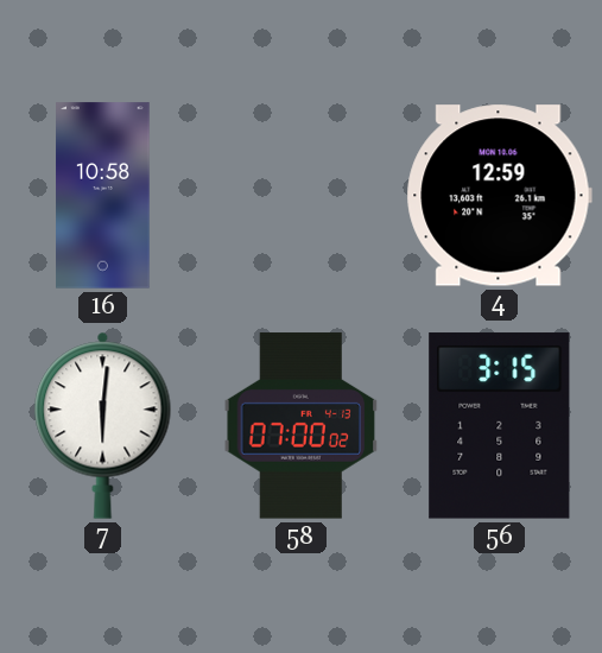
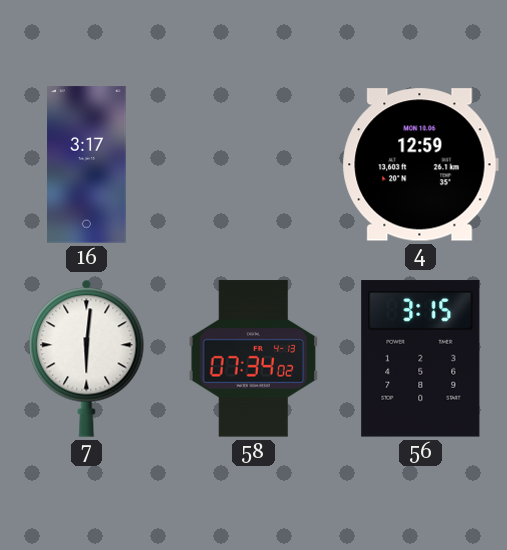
16: 10:58 -> 3:17 (87, 165)
58: 07:00 -> 07:34 (254, 359)
